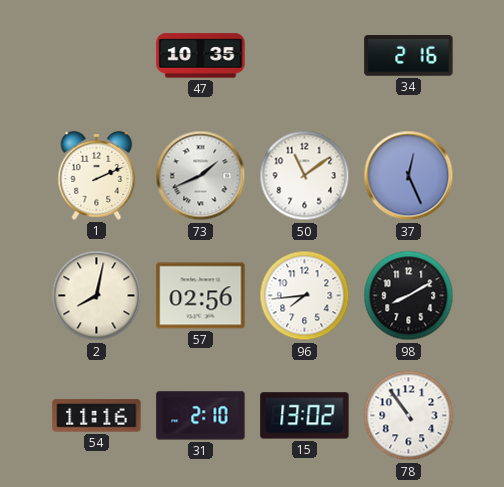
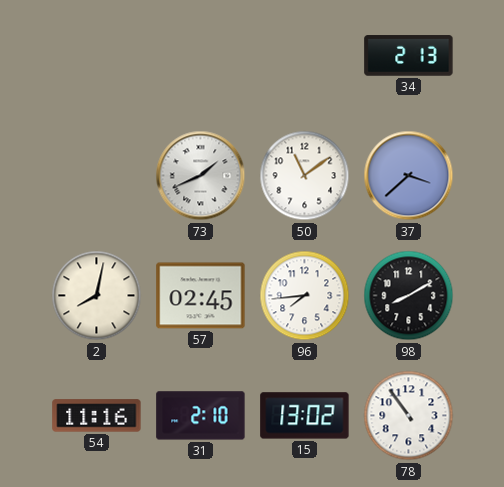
47: 10:35 -> none (201, 56)
34: 2:16 -> 2:13 (409, 56)
1: 2:11 -> none (97, 175)
37: 12:26 -> 3:38 (409, 176)
57: 02:56 -> 02:45 (201, 296)
